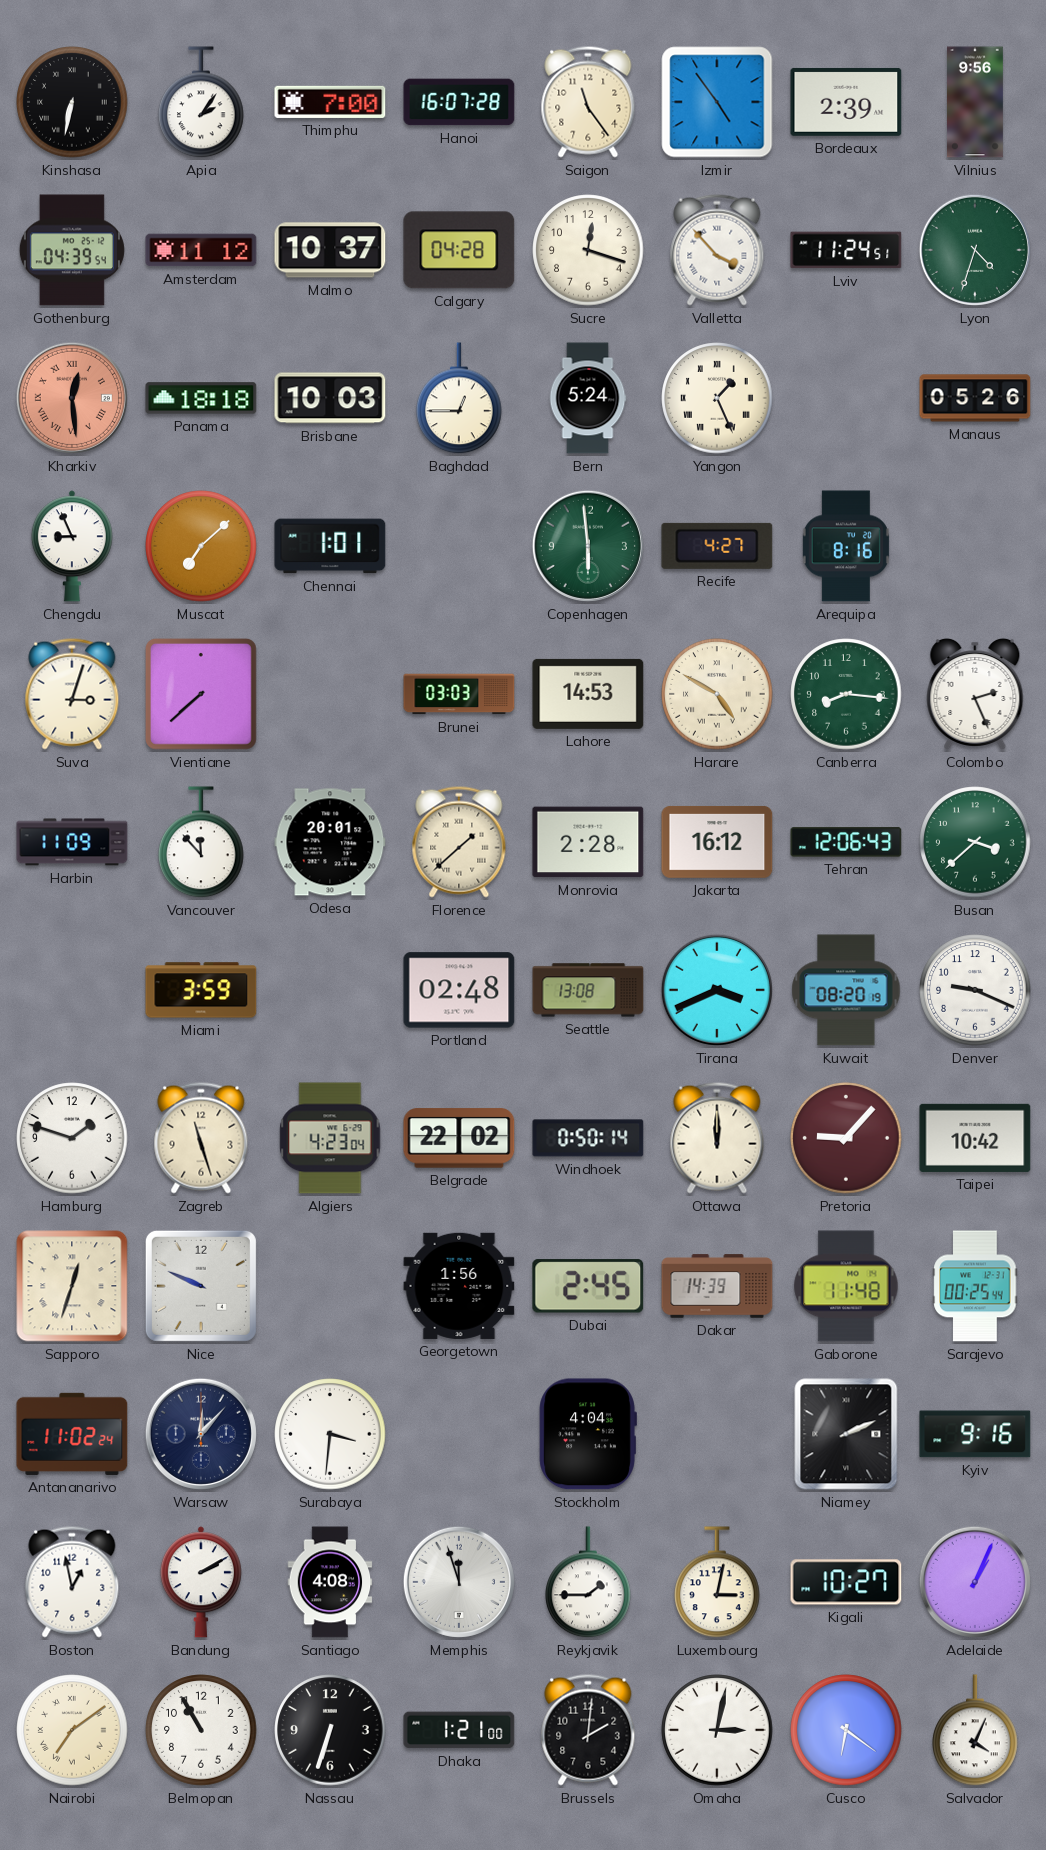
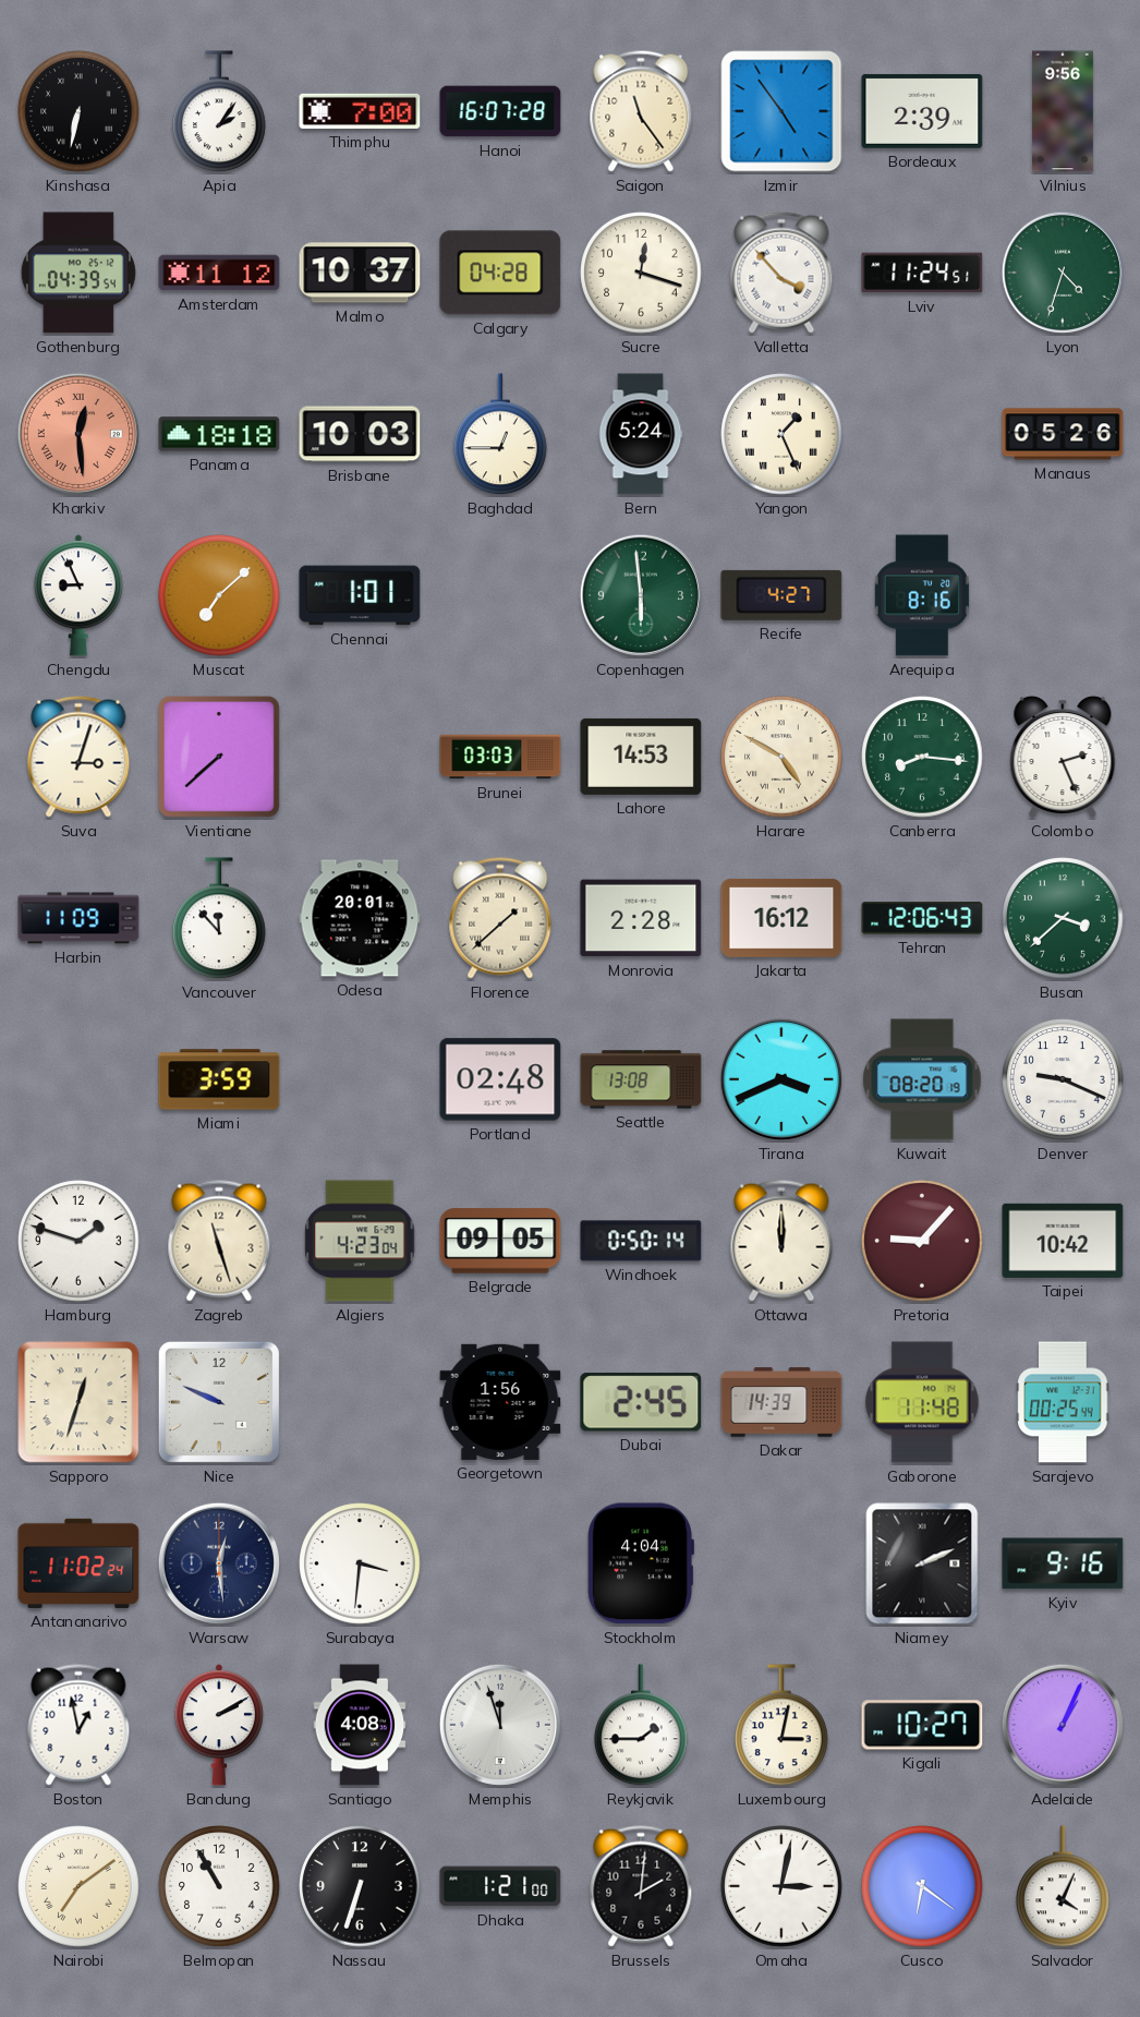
Belgrade: 22:02 -> 09:05 (500, 1241)
Warsaw: 12:07 -> 12:29 (219, 1563)
